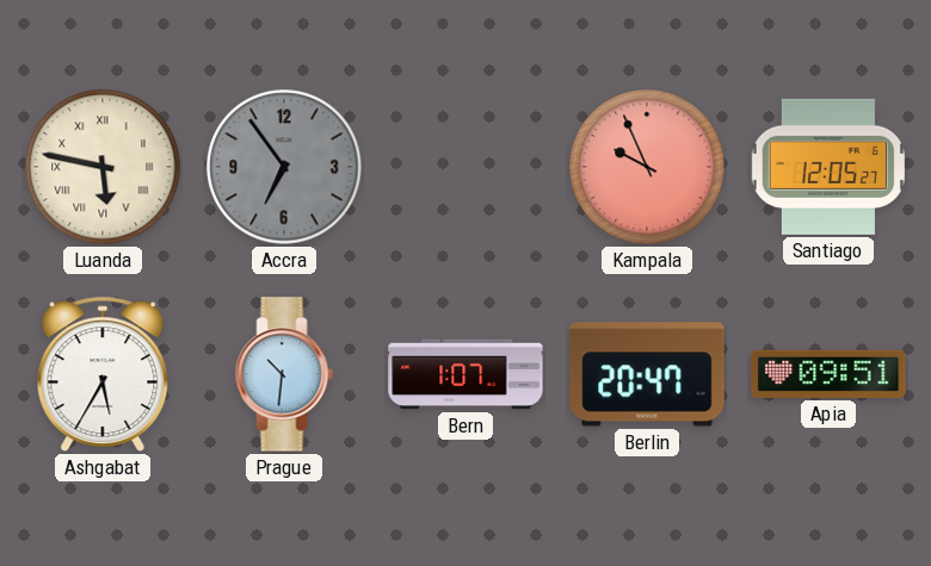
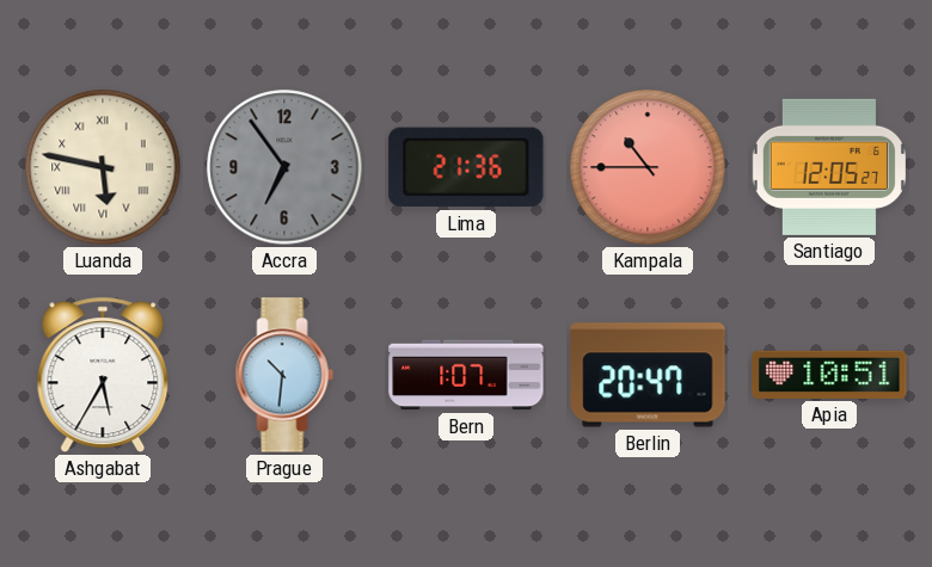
Lima: none -> 21:36 (466, 167)
Kampala: 9:56 -> 10:45 (648, 167)
Apia: 09:51 -> 10:51 (829, 375)
